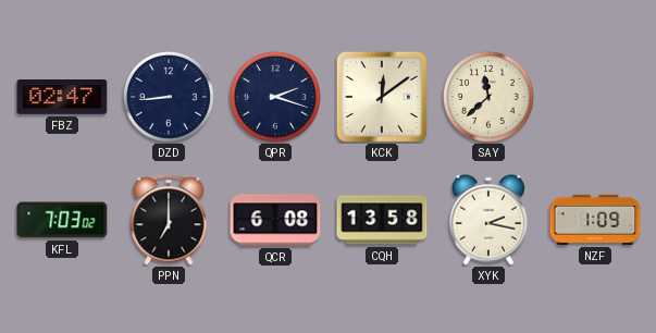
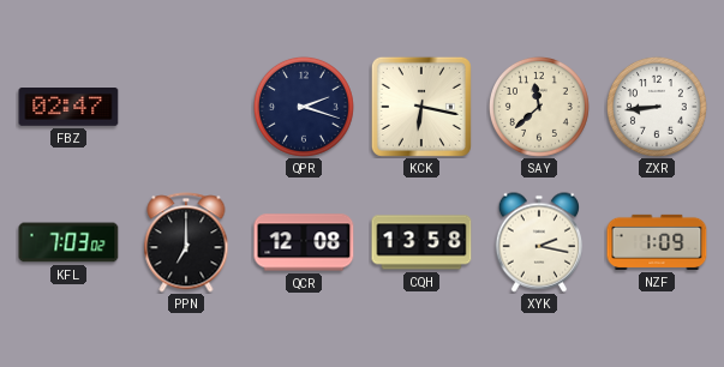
DZD: 8:44 -> none (169, 97)
KCK: 12:09 -> 6:17 (421, 107)
ZXR: none -> 8:44 (657, 107)
QCR: 6:08 -> 12:08 (304, 242)
